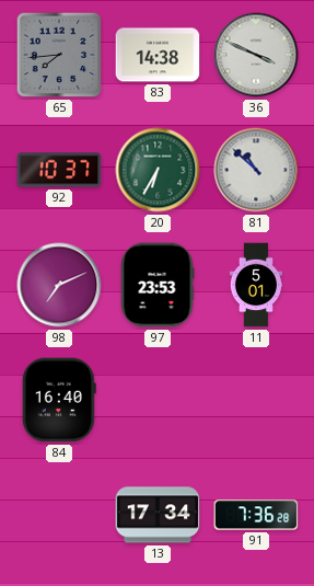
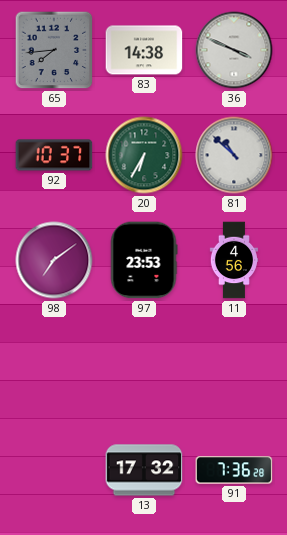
98: 7:11 -> 7:09 (54, 260)
11: 5:01 -> 4:56 (233, 260)
84: 16:40 -> none (59, 400)
13: 17:34 -> 17:32 (144, 470)
